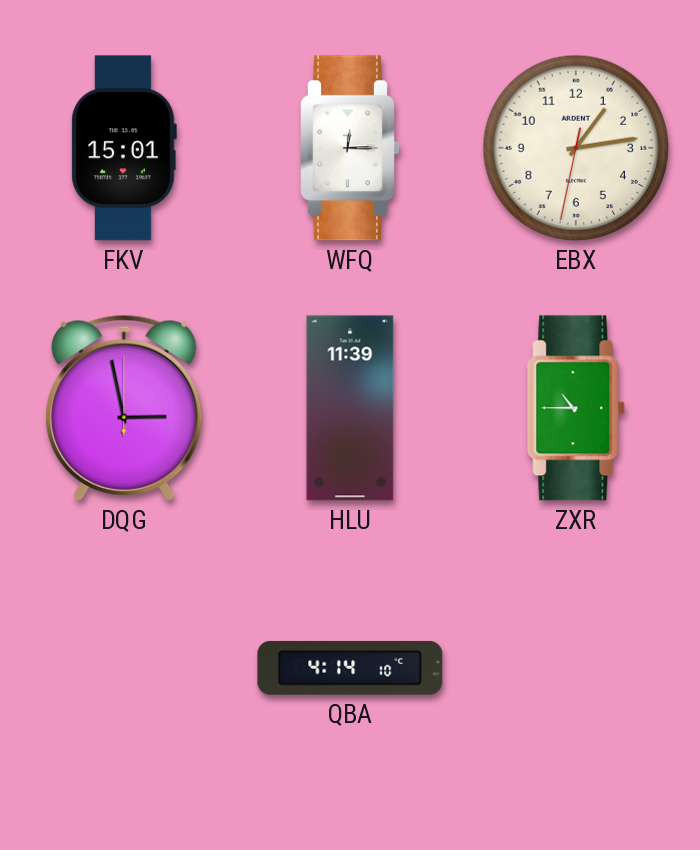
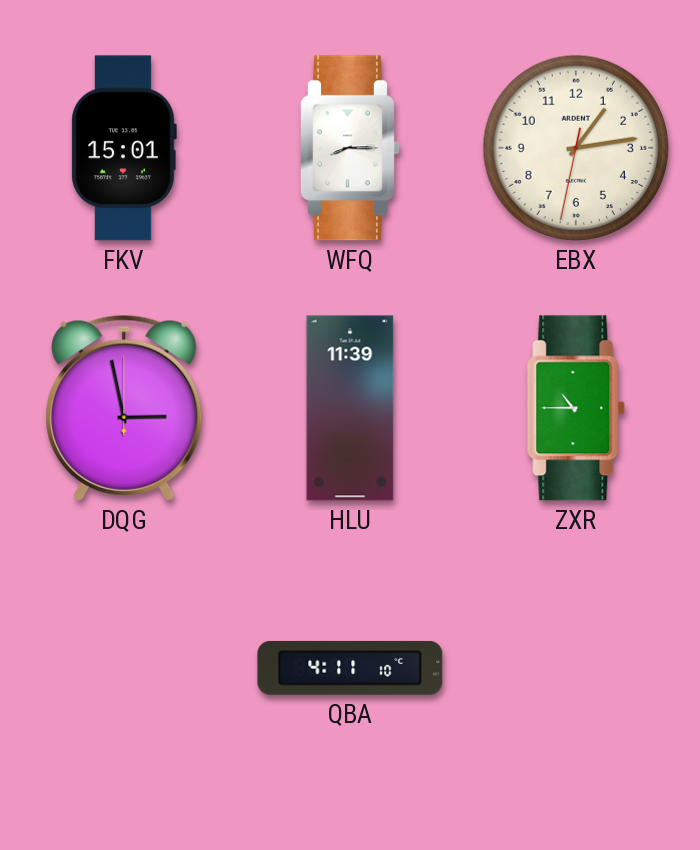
WFQ: 12:15 -> 8:15 (351, 148)
QBA: 4:14 -> 4:11 (350, 668)
